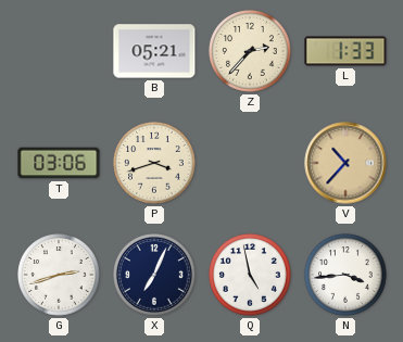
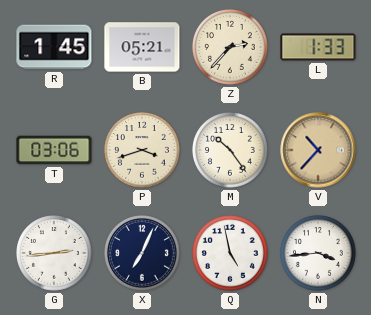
R: none -> 1:45 (54, 47)
M: none -> 10:24 (230, 150)
G: 2:42 -> 2:44 (54, 253)
